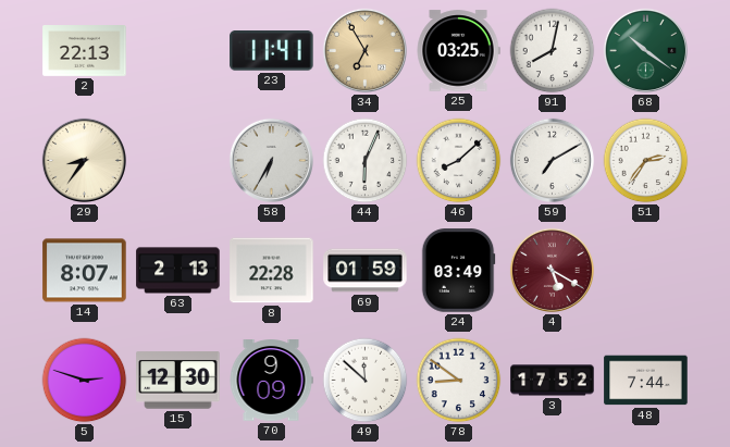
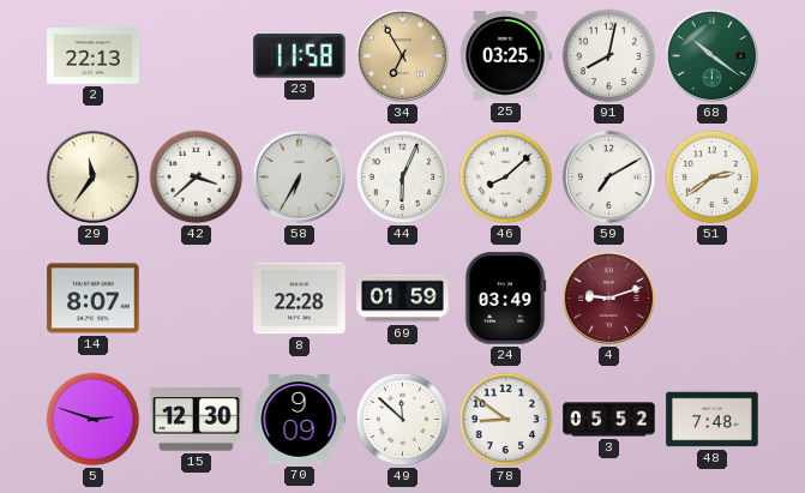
23: 11:41 -> 11:58 (300, 56)
29: 8:36 -> 11:36 (92, 176)
42: none -> 3:38 (197, 178)
51: 2:36 -> 2:39 (713, 178)
63: 2:13 -> none (178, 271)
4: 5:20 -> 9:12 (608, 297)
3: 17:52 -> 05:52 (609, 420)
48: 7:44 -> 7:48 (713, 420)
